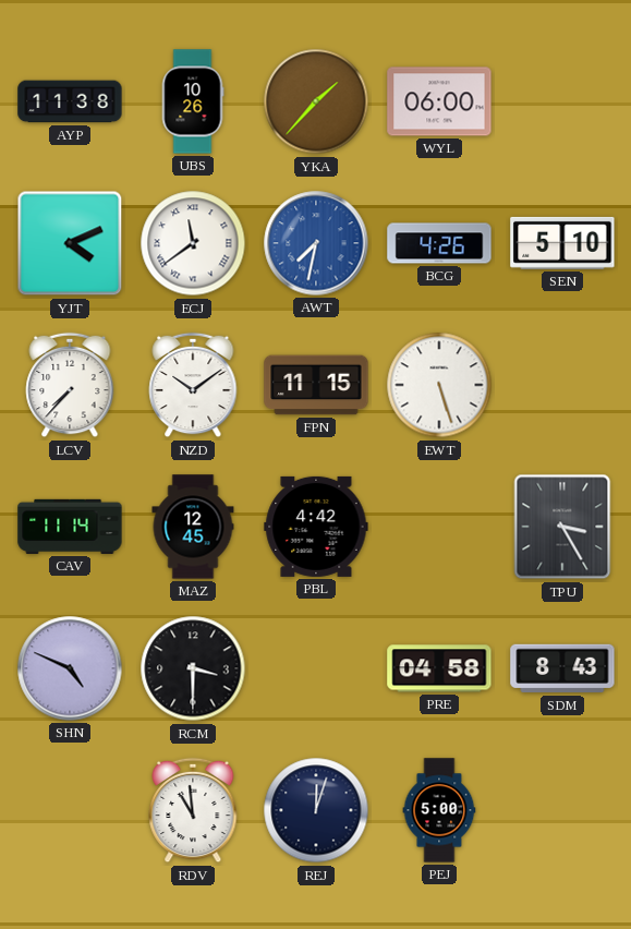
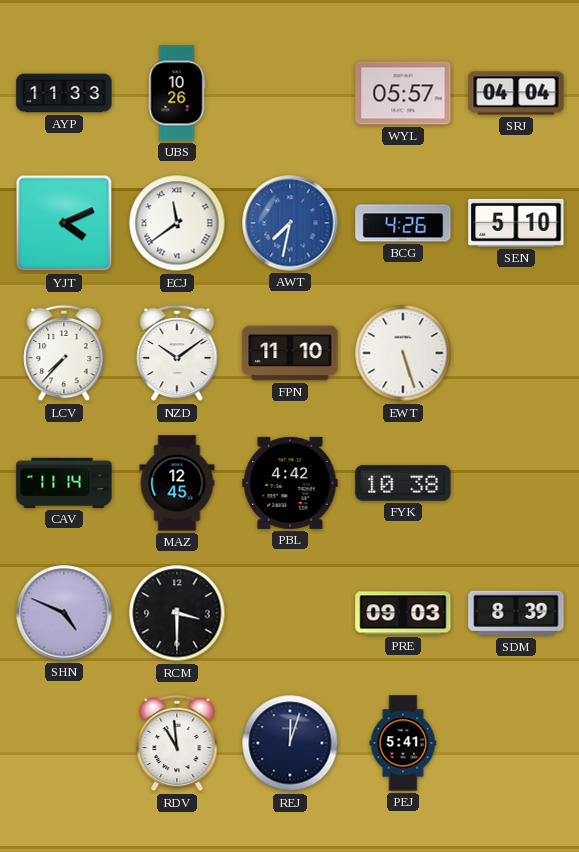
AYP: 11:38 -> 11:33 (64, 93)
YKA: 1:37 -> none (316, 101)
WYL: 06:00 -> 05:57 (403, 93)
SRJ: none -> 04:04 (516, 93)
FPN: 11:15 -> 11:10 (290, 353)
FYK: none -> 10:38 (403, 483)
TPU: 3:25 -> none (562, 527)
PRE: 04:58 -> 09:03 (403, 613)
SDM: 8:43 -> 8:39 (516, 613)
PEJ: 5:00 -> 5:41 (403, 743)
